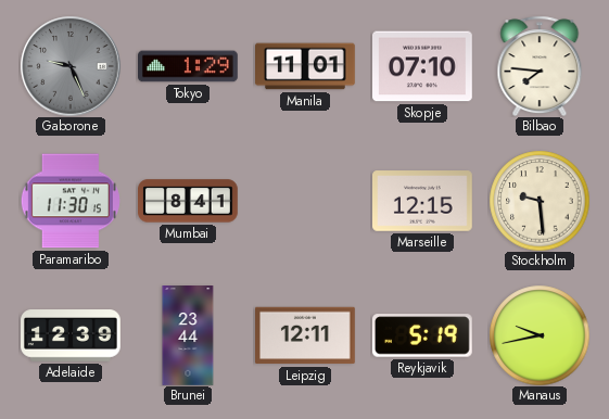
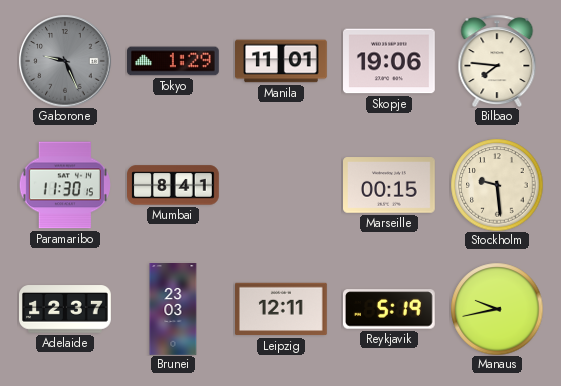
Skopje: 07:10 -> 19:06 (390, 61)
Marseille: 12:15 -> 00:15 (390, 185)
Adelaide: 12:39 -> 12:37 (66, 309)
Brunei: 23:44 -> 23:03 (173, 309)
